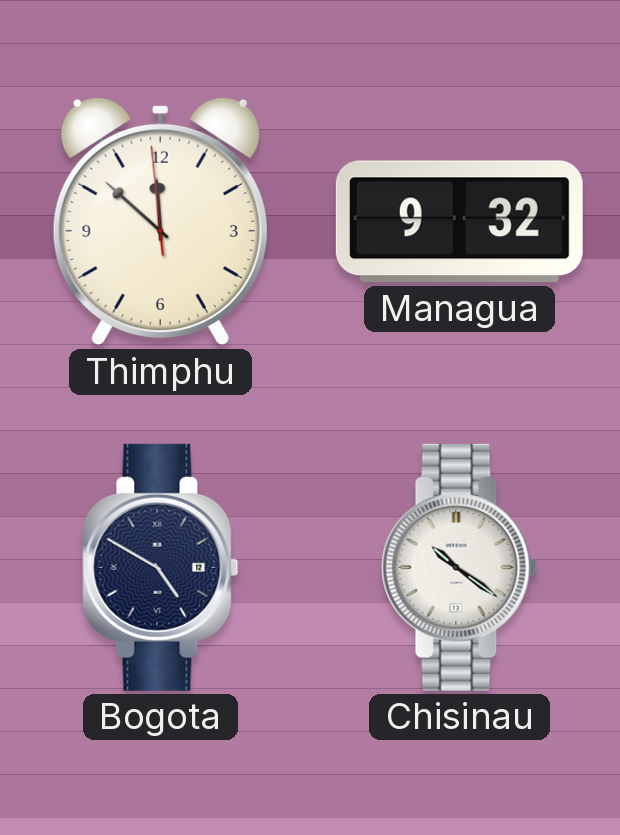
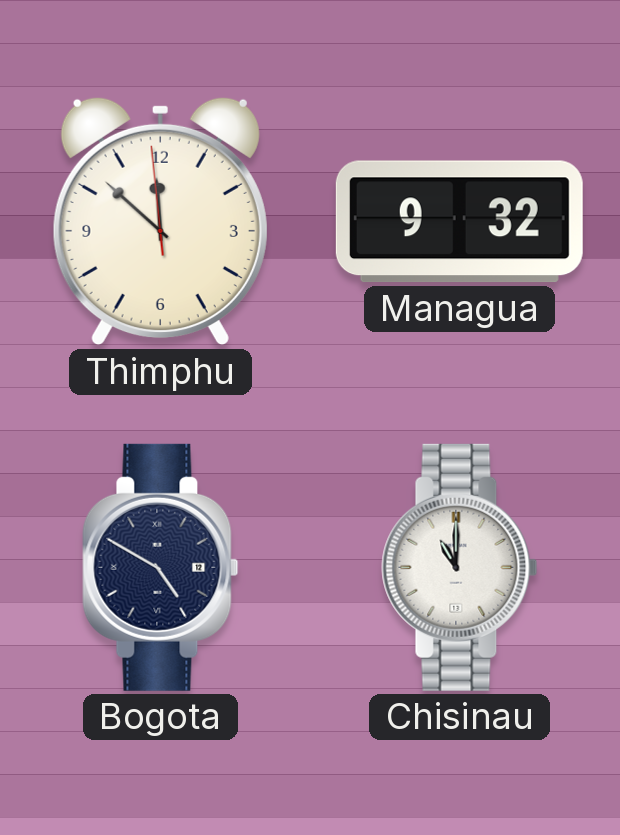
Chisinau: 10:21 -> 11:00 (460, 567)
